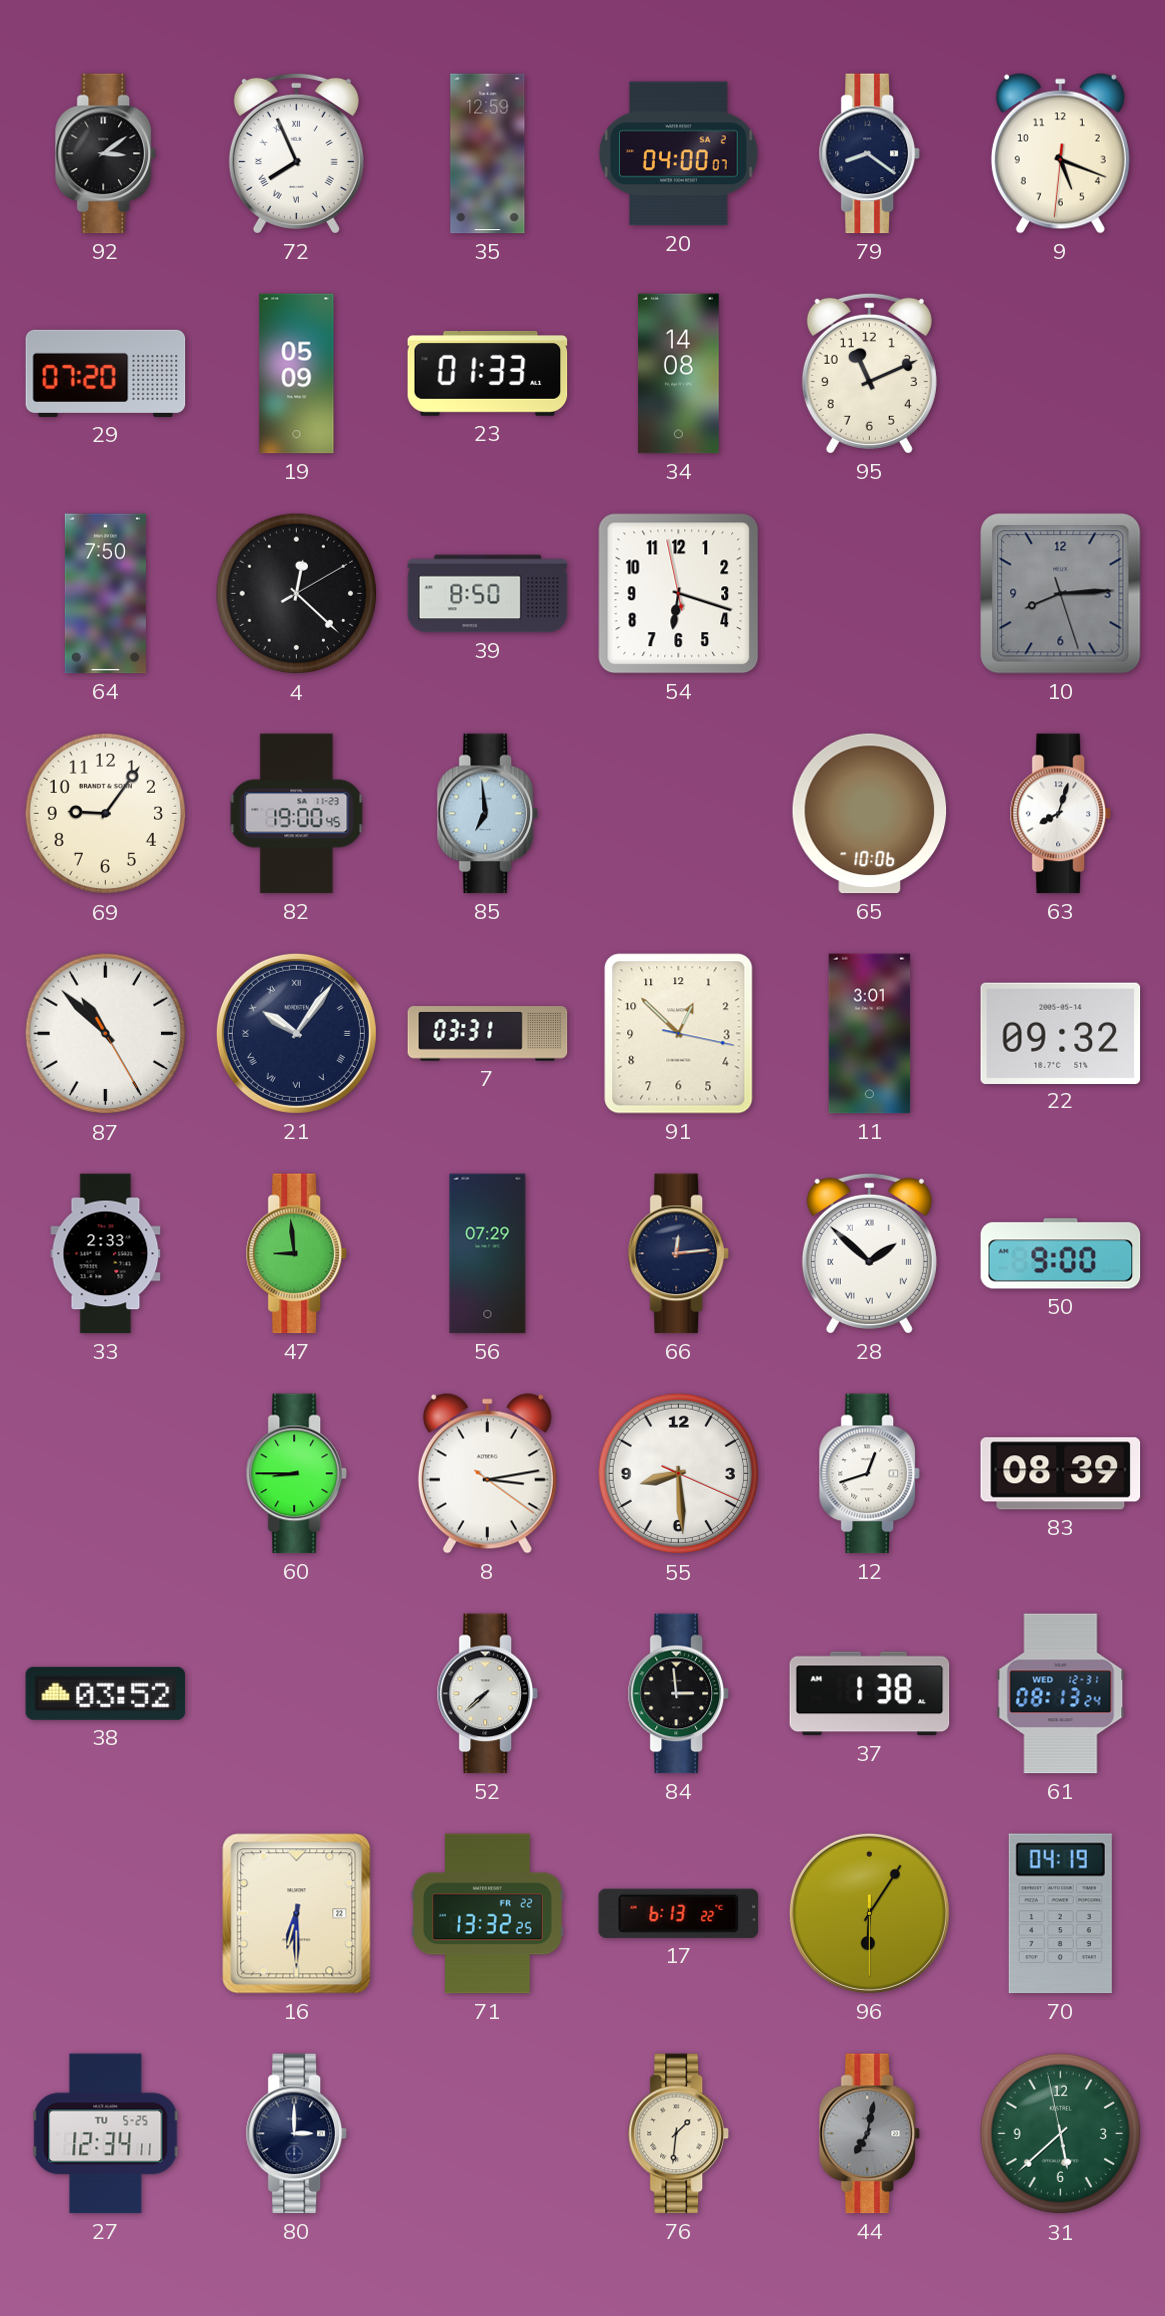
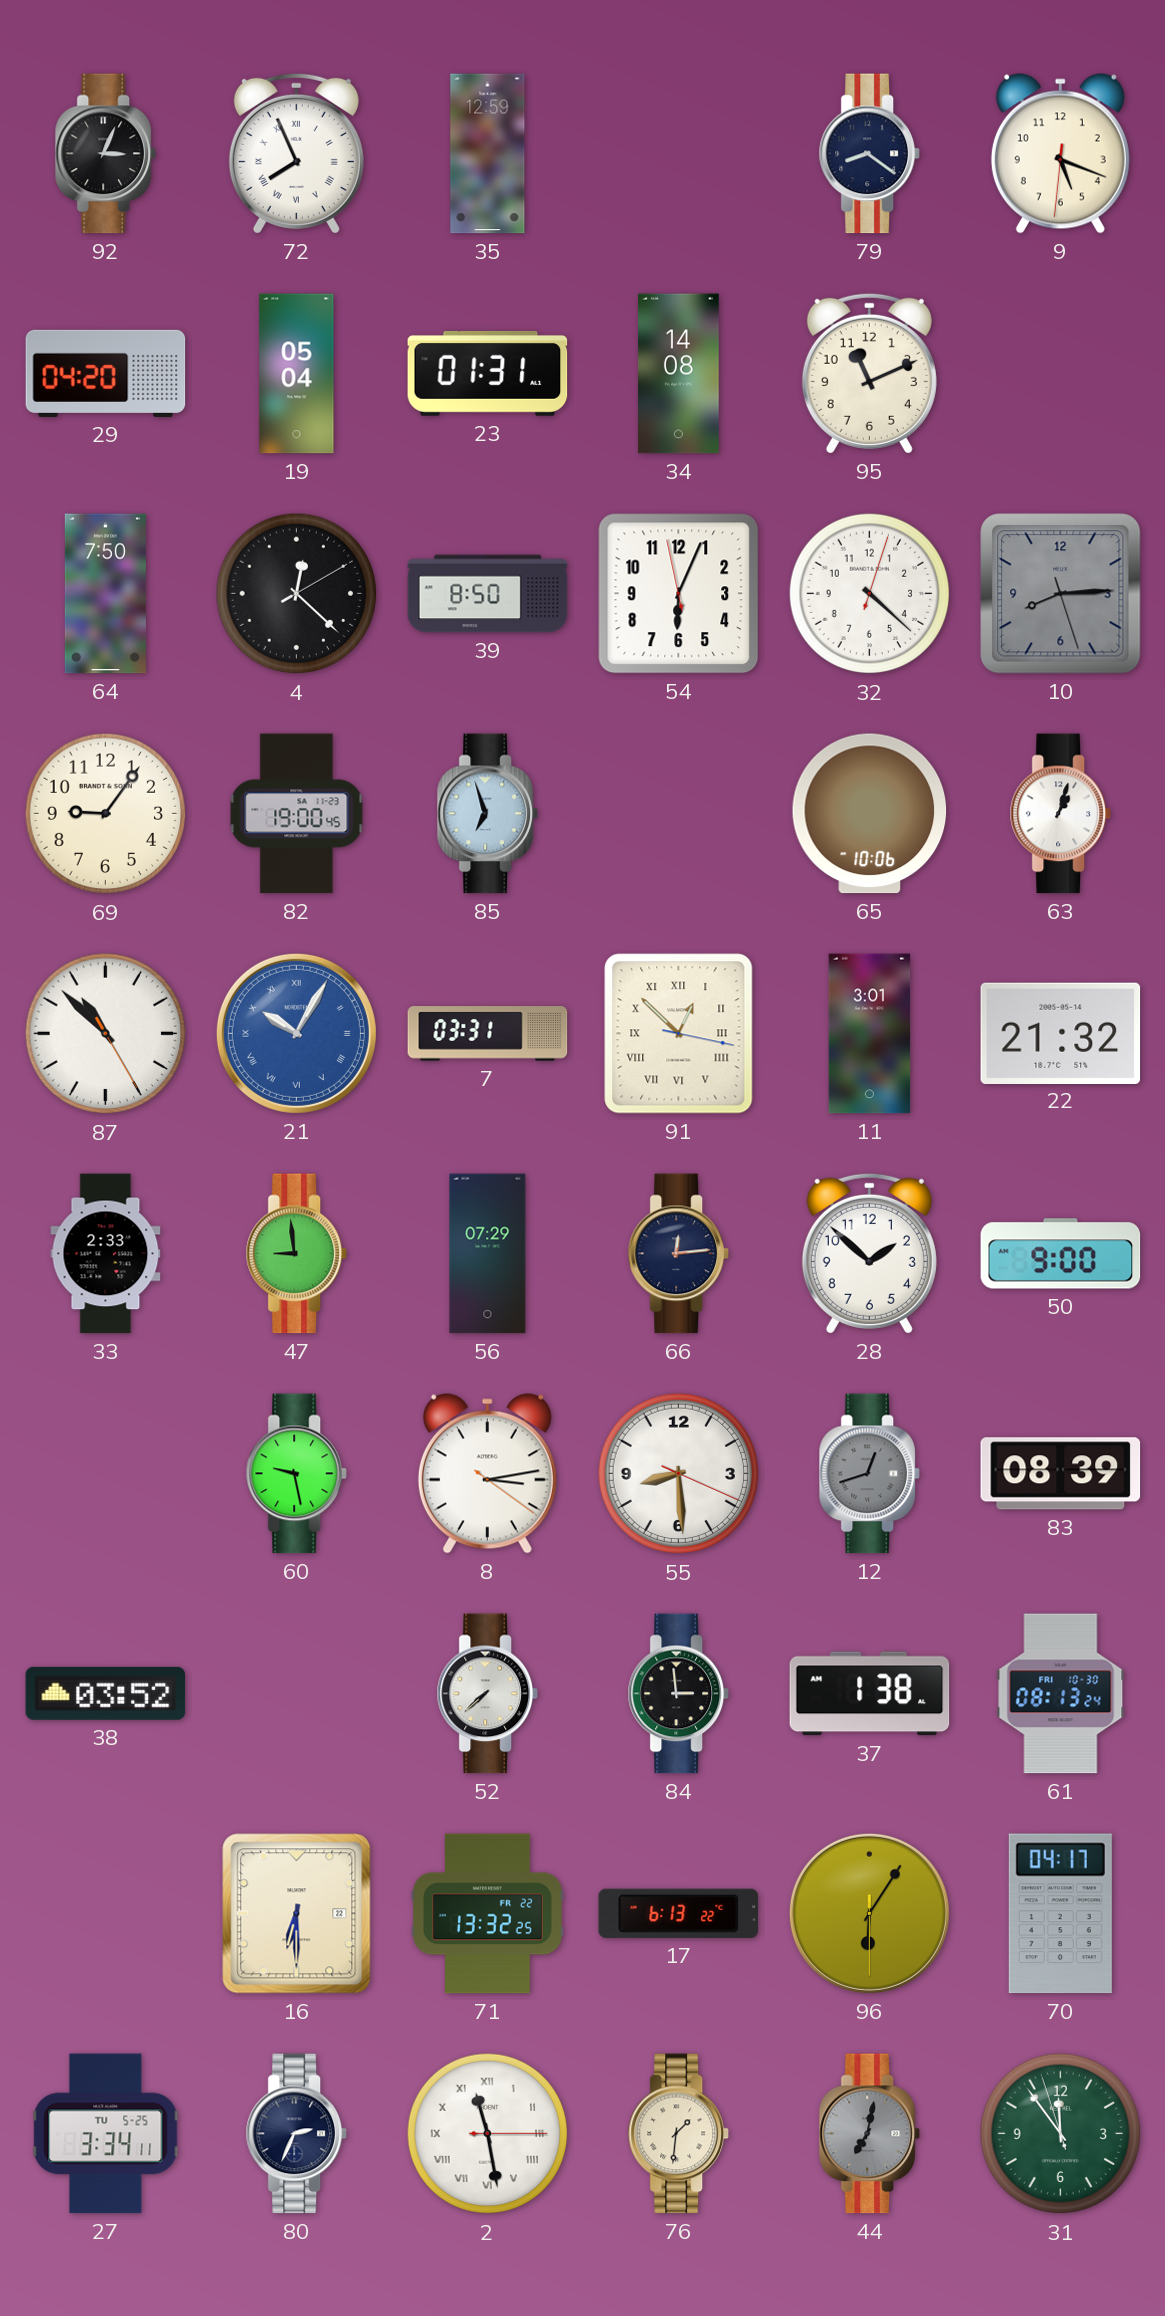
92: 3:09 -> 3:04 (105, 154)
20: 04:00 -> none (679, 154)
29: 07:20 -> 04:20 (106, 373)
19: 05:09 -> 05:04 (297, 374)
23: 01:33 -> 01:31 (488, 373)
54: 6:17 -> 6:03 (679, 594)
32: none -> 4:22 (870, 594)
85: 6:59 -> 6:57 (487, 814)
63: 8:03 -> 1:03 (1060, 814)
21: 10:06 -> 10:05 (296, 1033)
21 dial: navy -> blue (296, 1033)
91 numerals: Arabic -> Roman (679, 1034)
22: 09:32 -> 21:32 (1061, 1033)
28 numerals: Roman -> Arabic (869, 1253)
60: 8:45 -> 9:28 (296, 1474)
12 dial: white -> grey (869, 1474)
61 date: WED 12-31 -> FRI 10-30 (1061, 1694)
70: 04:19 -> 04:17 (1060, 1914)
27: 12:34 -> 3:34 (106, 2134)
80: 3:00 -> 2:34 (296, 2134)
2: none -> 11:28 (488, 2134)
31: 5:37 -> 11:53 (1061, 2134)
